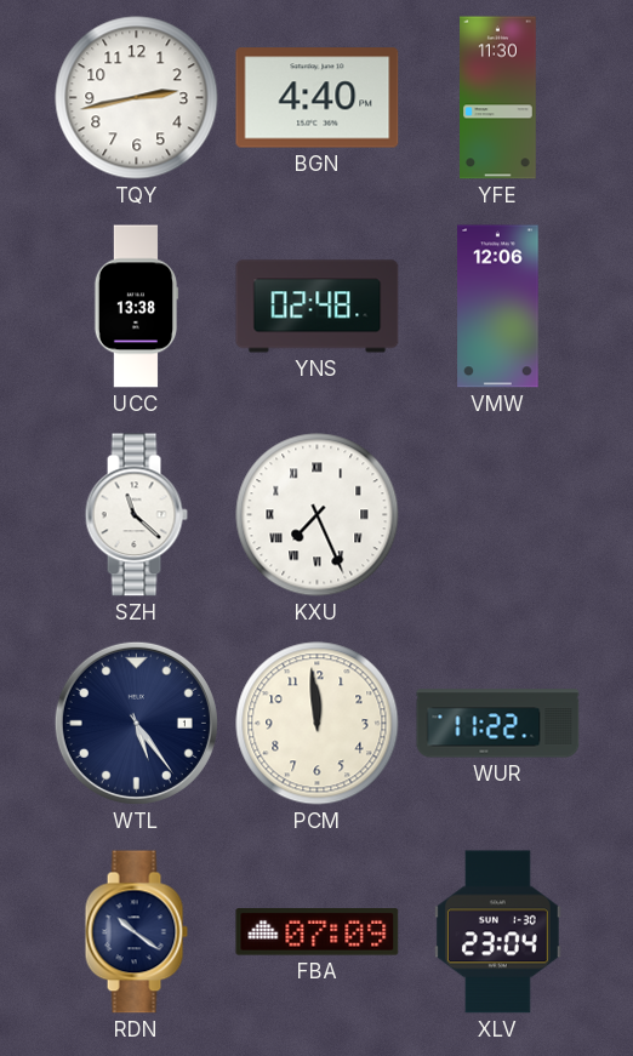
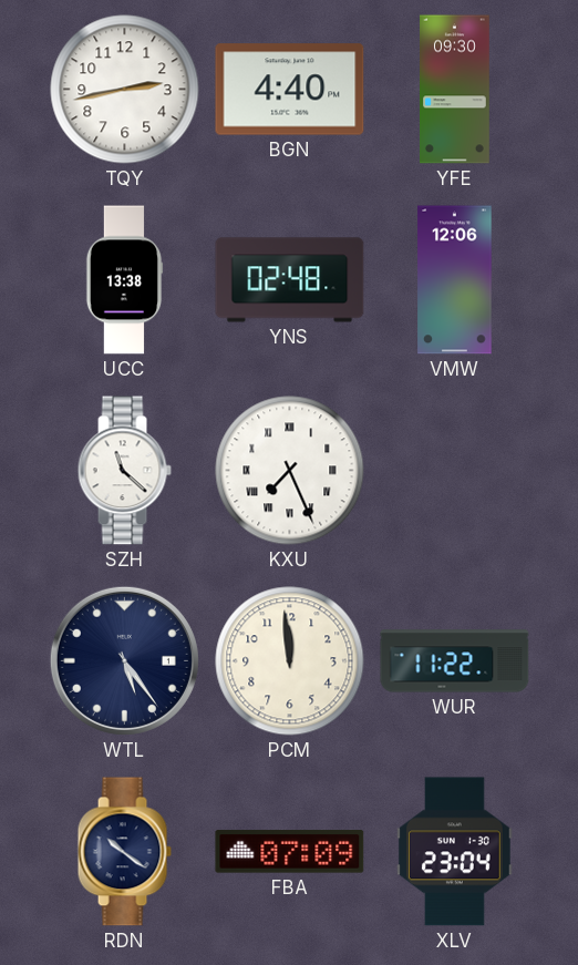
YFE: 11:30 -> 09:30 (455, 90)
